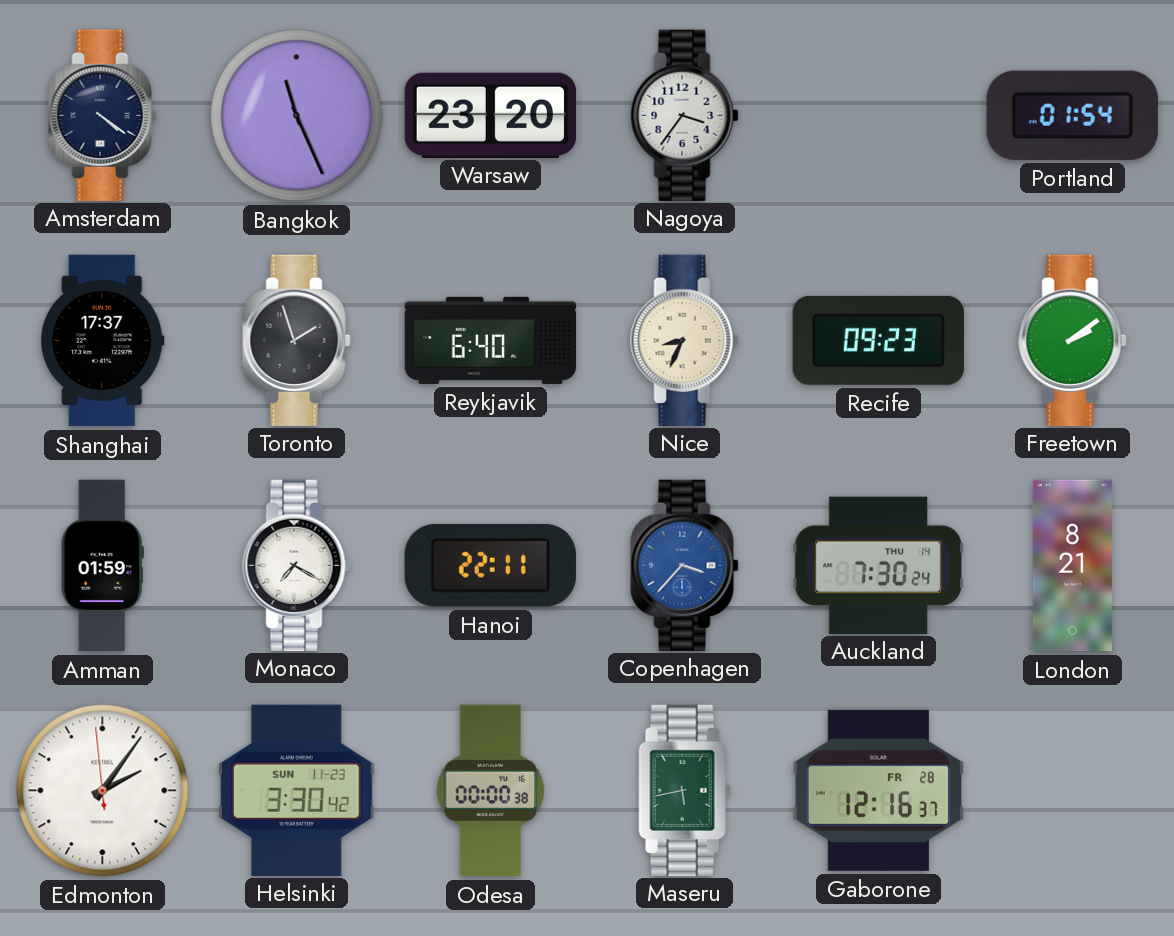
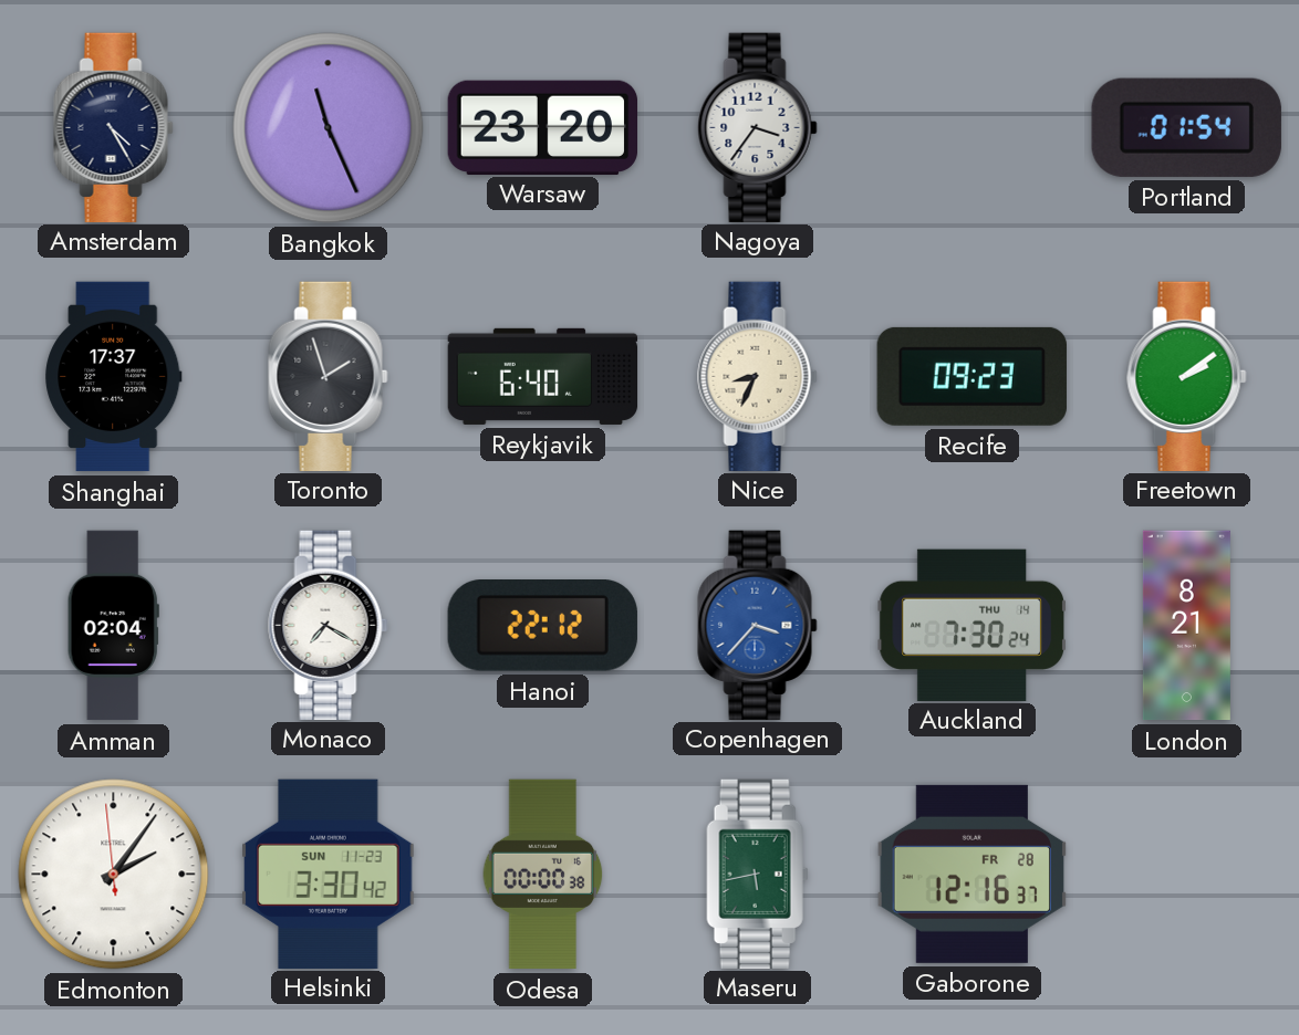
Amsterdam: 4:21 -> 4:25 (114, 127)
Amman: 01:59 -> 02:04 (113, 626)
Hanoi: 22:11 -> 22:12 (542, 626)
